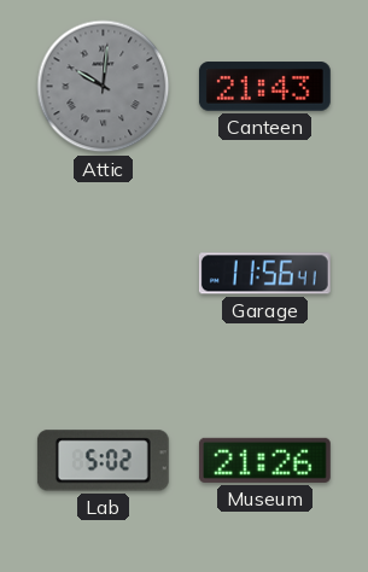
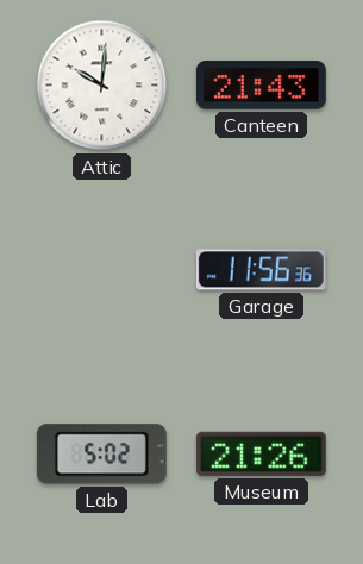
Attic dial: grey -> white (102, 86)
Garage: 11:56:41 -> 11:56:36 (261, 270)
